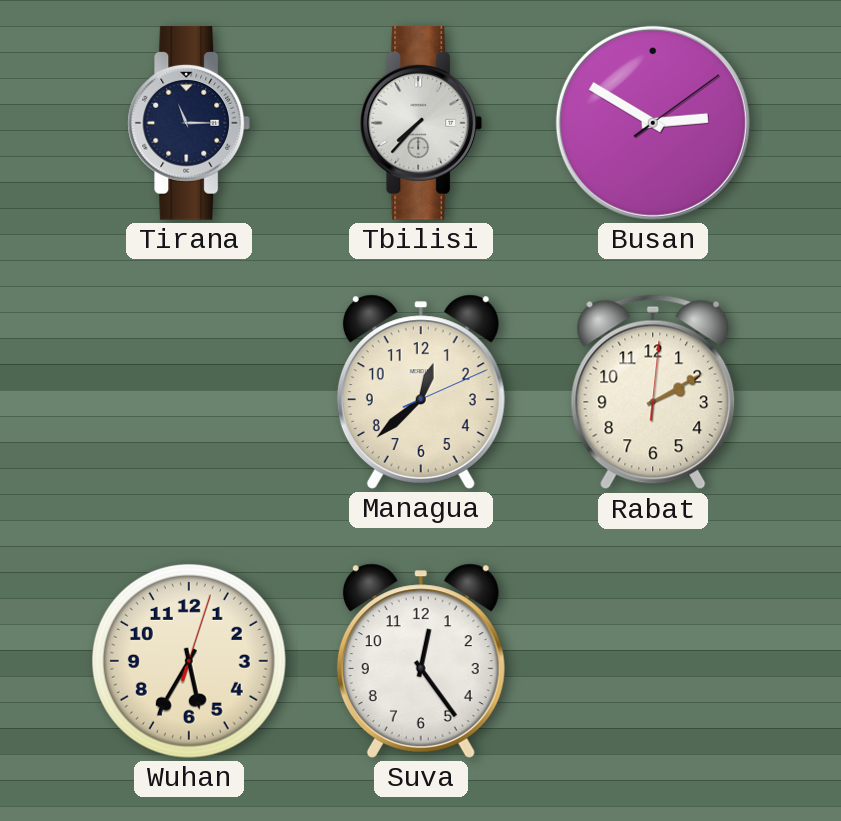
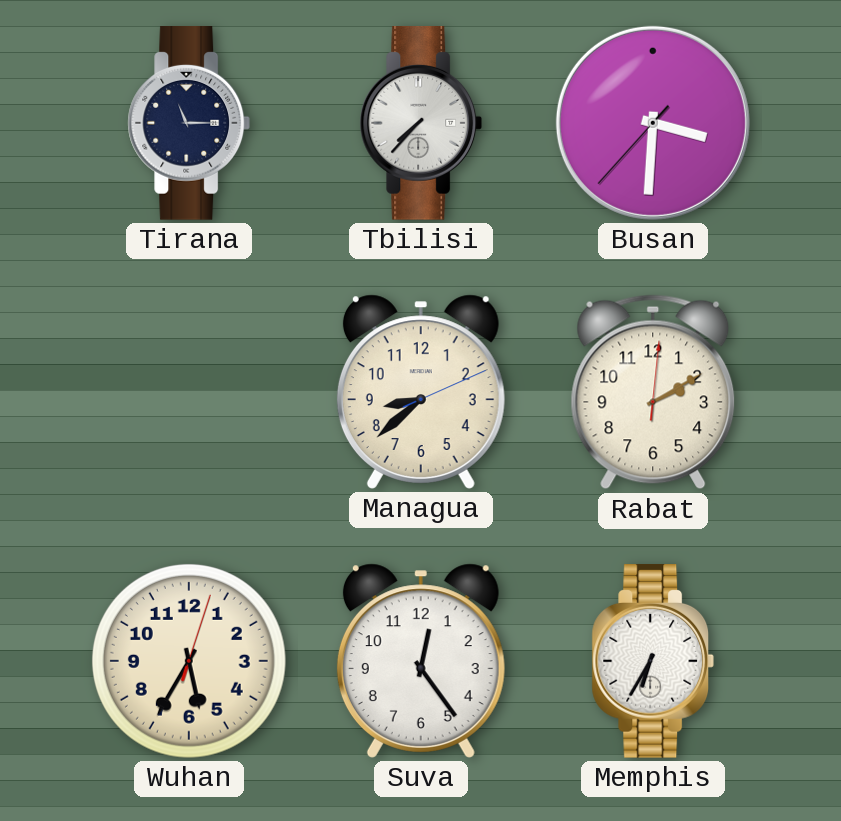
Busan: 2:50 -> 3:30 (653, 123)
Managua: 12:38 -> 8:38 (421, 392)
Memphis: none -> 6:35 (653, 662)
